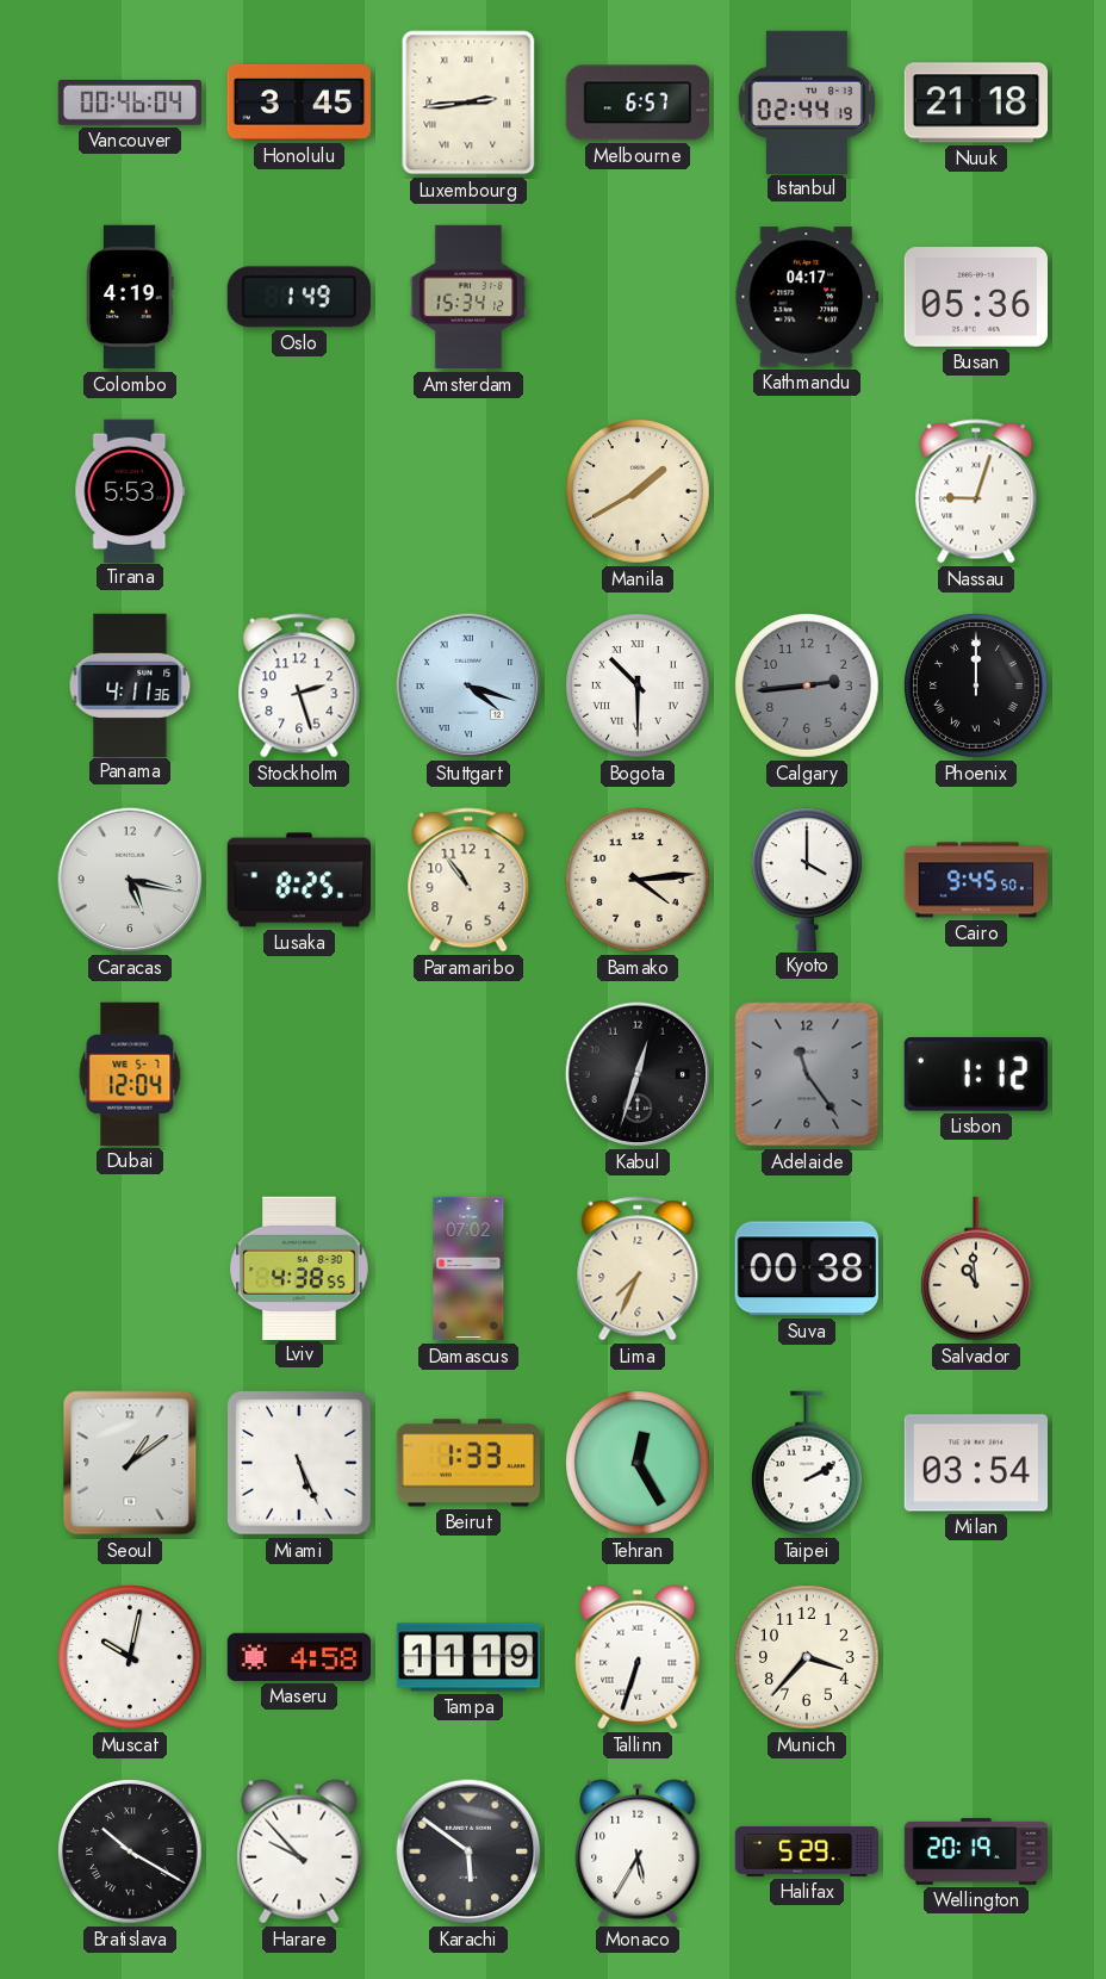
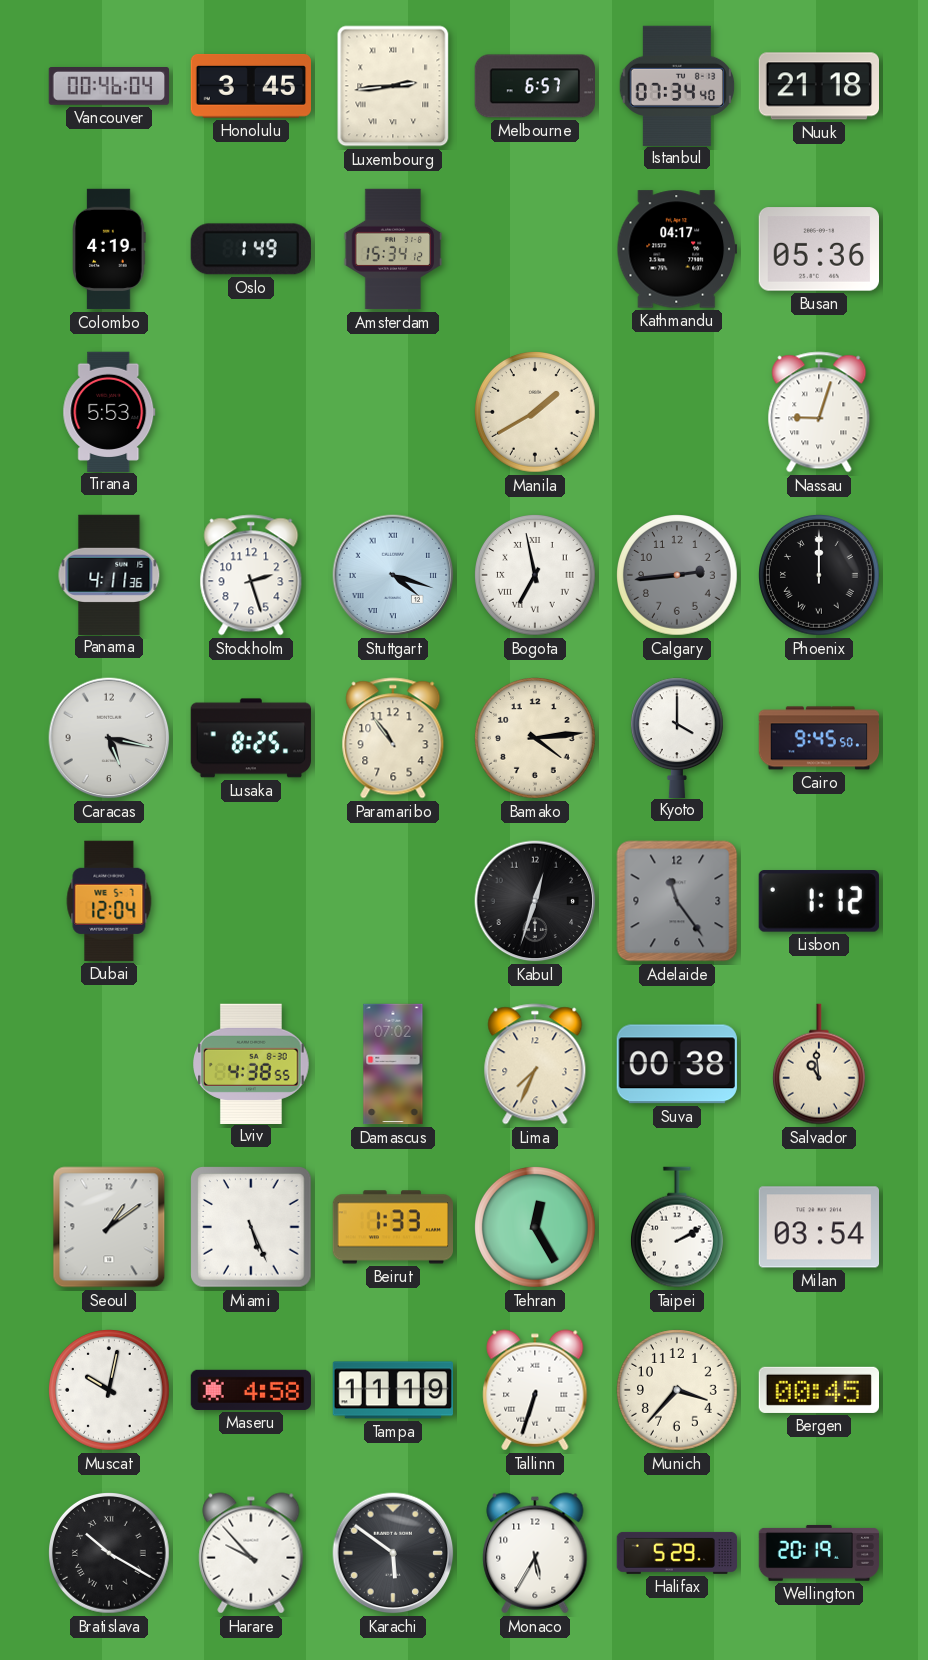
Istanbul: 02:44 -> 07:34 (676, 85)
Bogota: 10:30 -> 6:58 (536, 576)
Bergen: none -> 00:45 (818, 1390)
